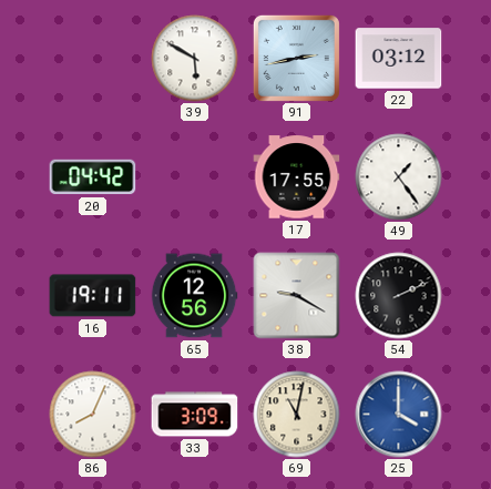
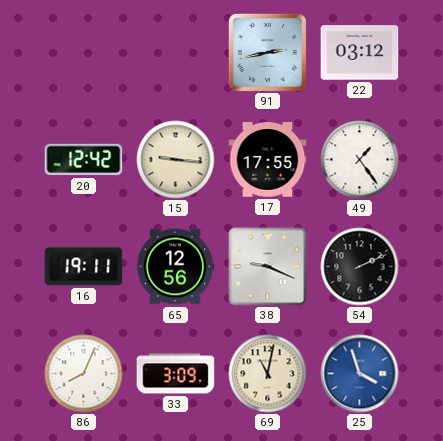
39: 5:50 -> none (195, 59)
20: 04:42 -> 12:42 (84, 160)
15: none -> 9:16 (176, 160)
38: 9:20 -> 9:19 (268, 267)
25: 4:00 -> 3:57 (360, 374)
